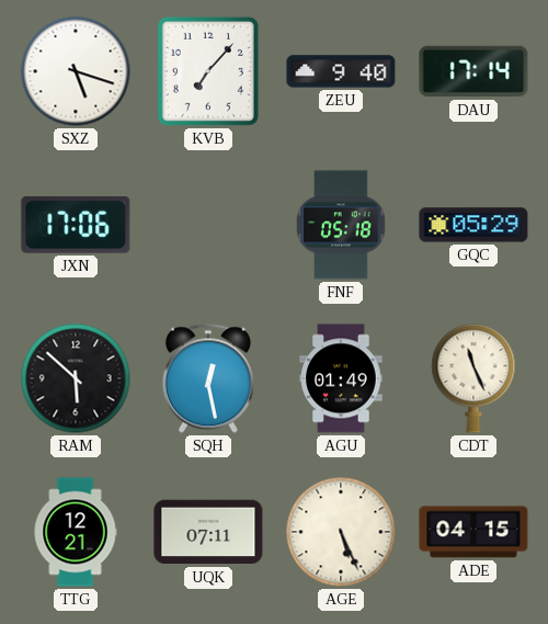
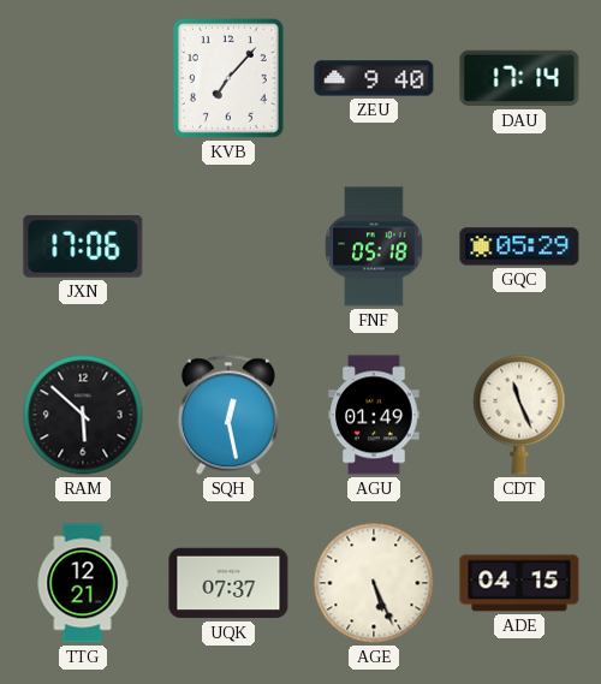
SXZ: 5:18 -> none (76, 71)
UQK: 07:11 -> 07:37 (228, 583)
